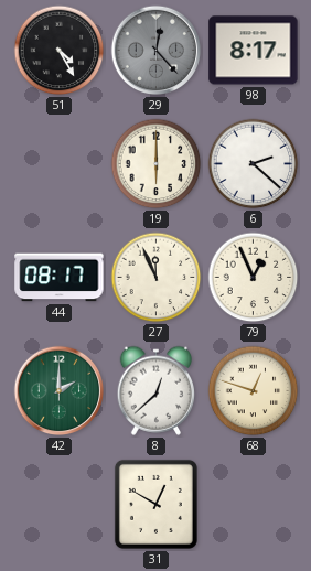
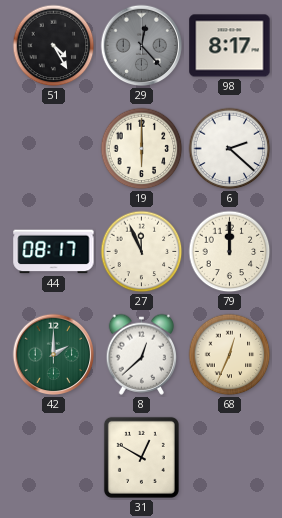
79: 12:56 -> 12:00 (230, 252)
68: 12:48 -> 12:34 (230, 355)
